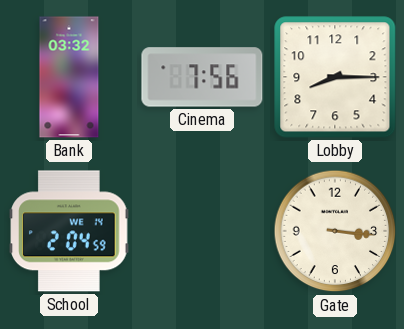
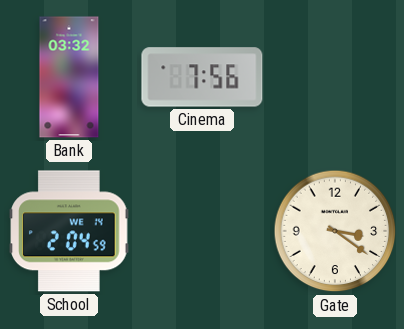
Lobby: 8:15 -> none (335, 77)
Gate: 3:16 -> 3:21 (335, 231)
